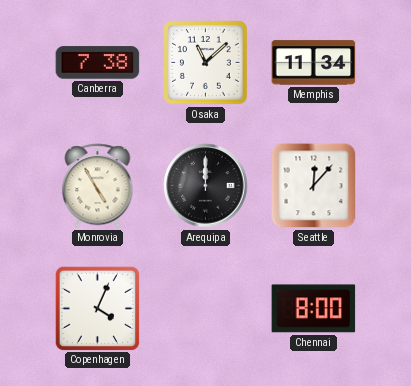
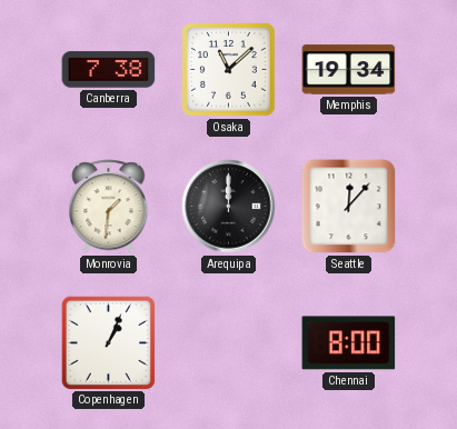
Memphis: 11:34 -> 19:34 (349, 70)
Monrovia: 4:55 -> 1:31 (109, 207)
Copenhagen: 4:04 -> 1:04 (108, 342)
